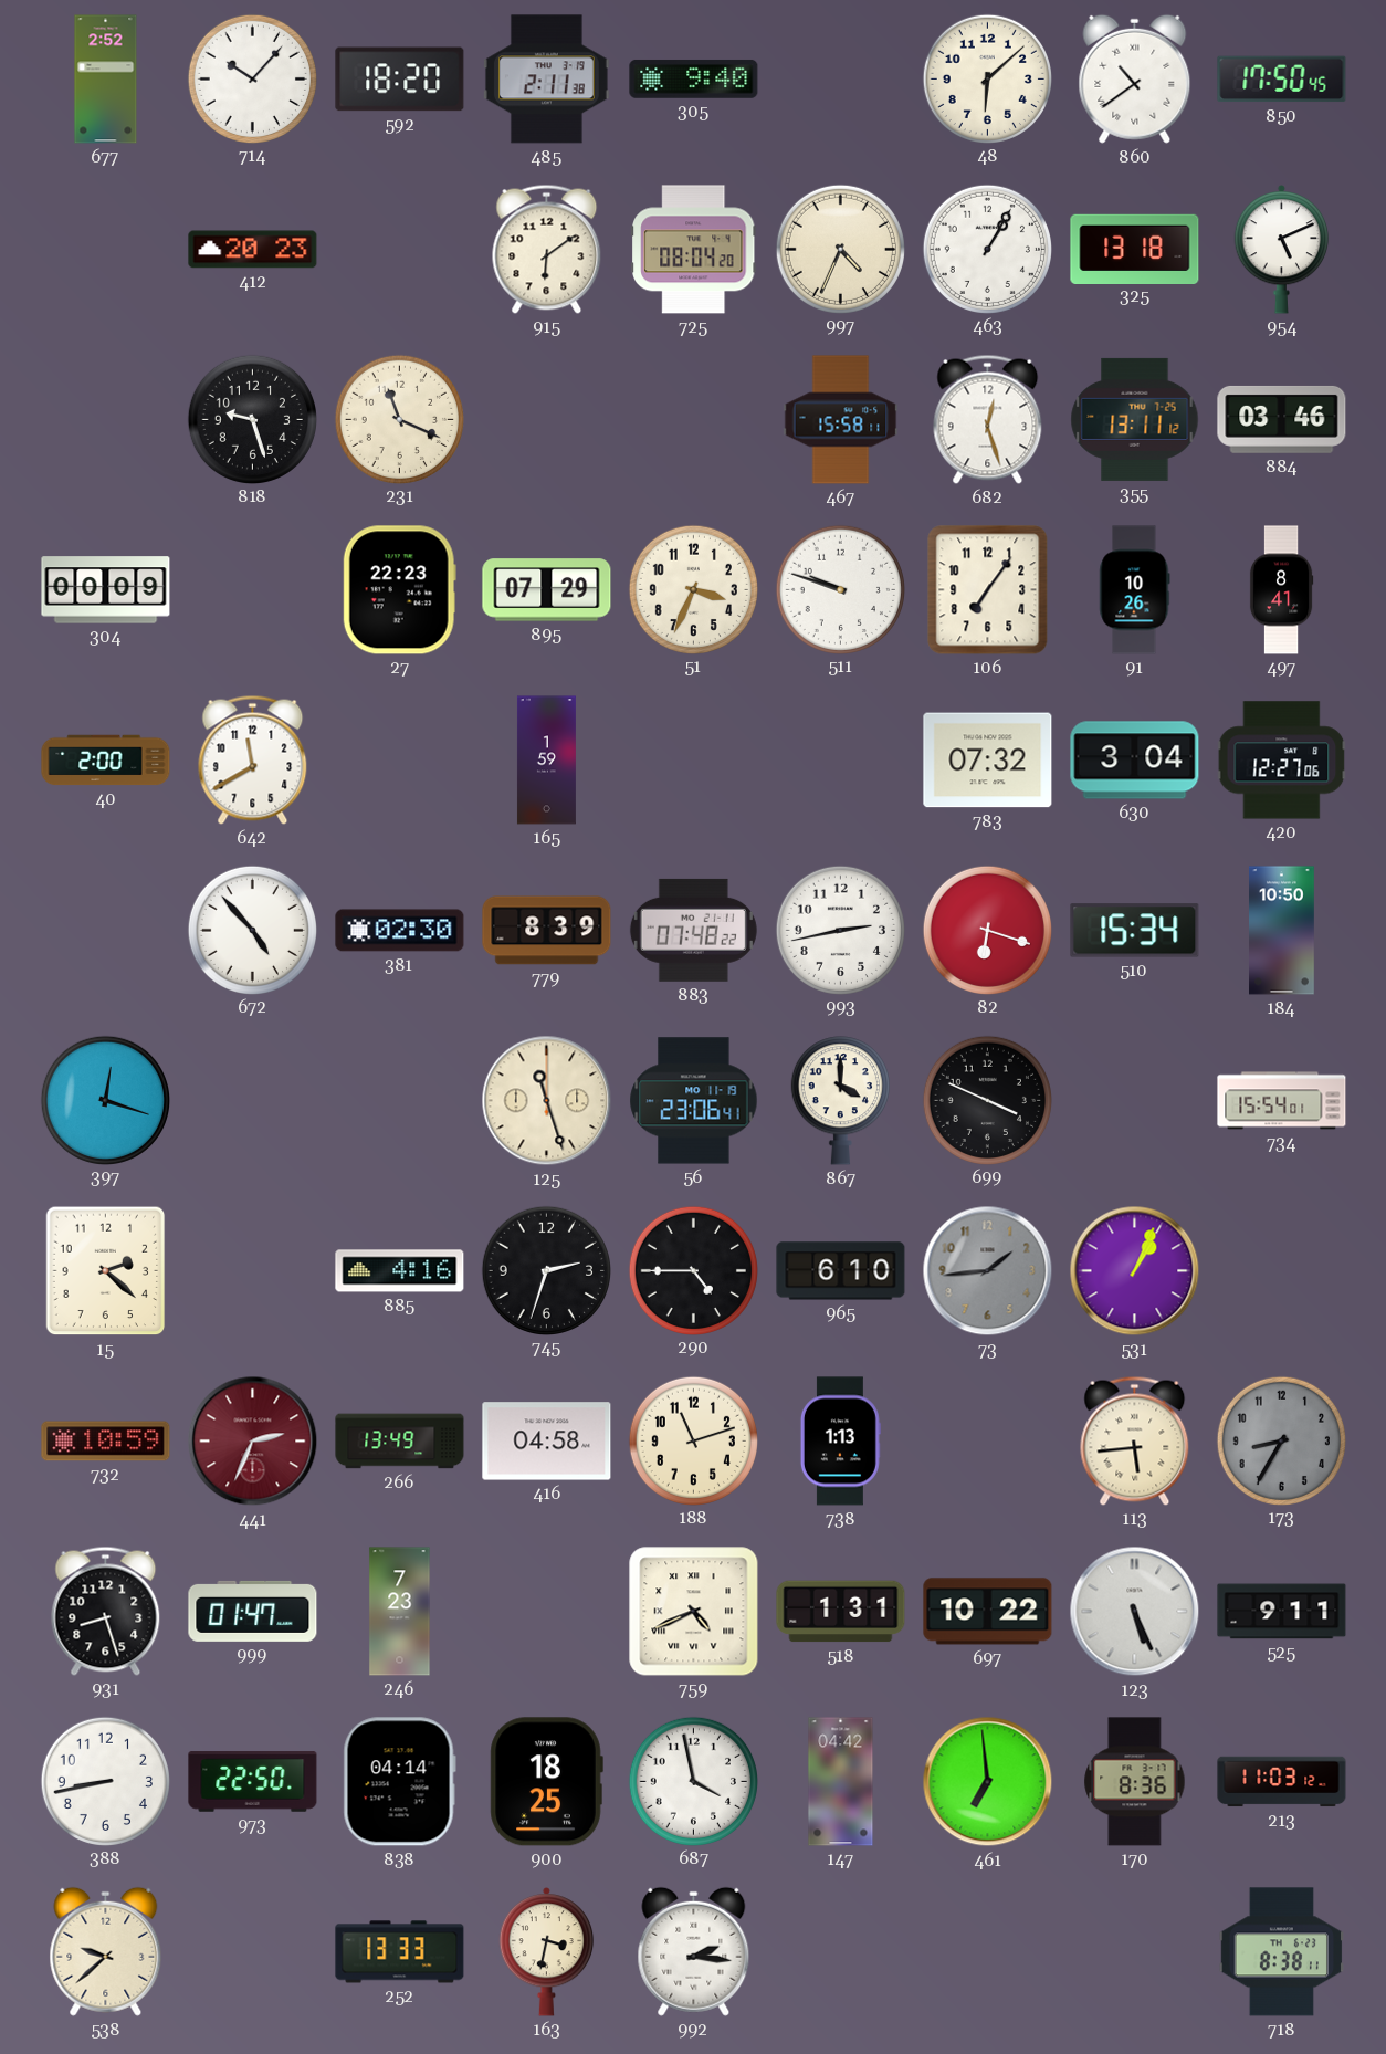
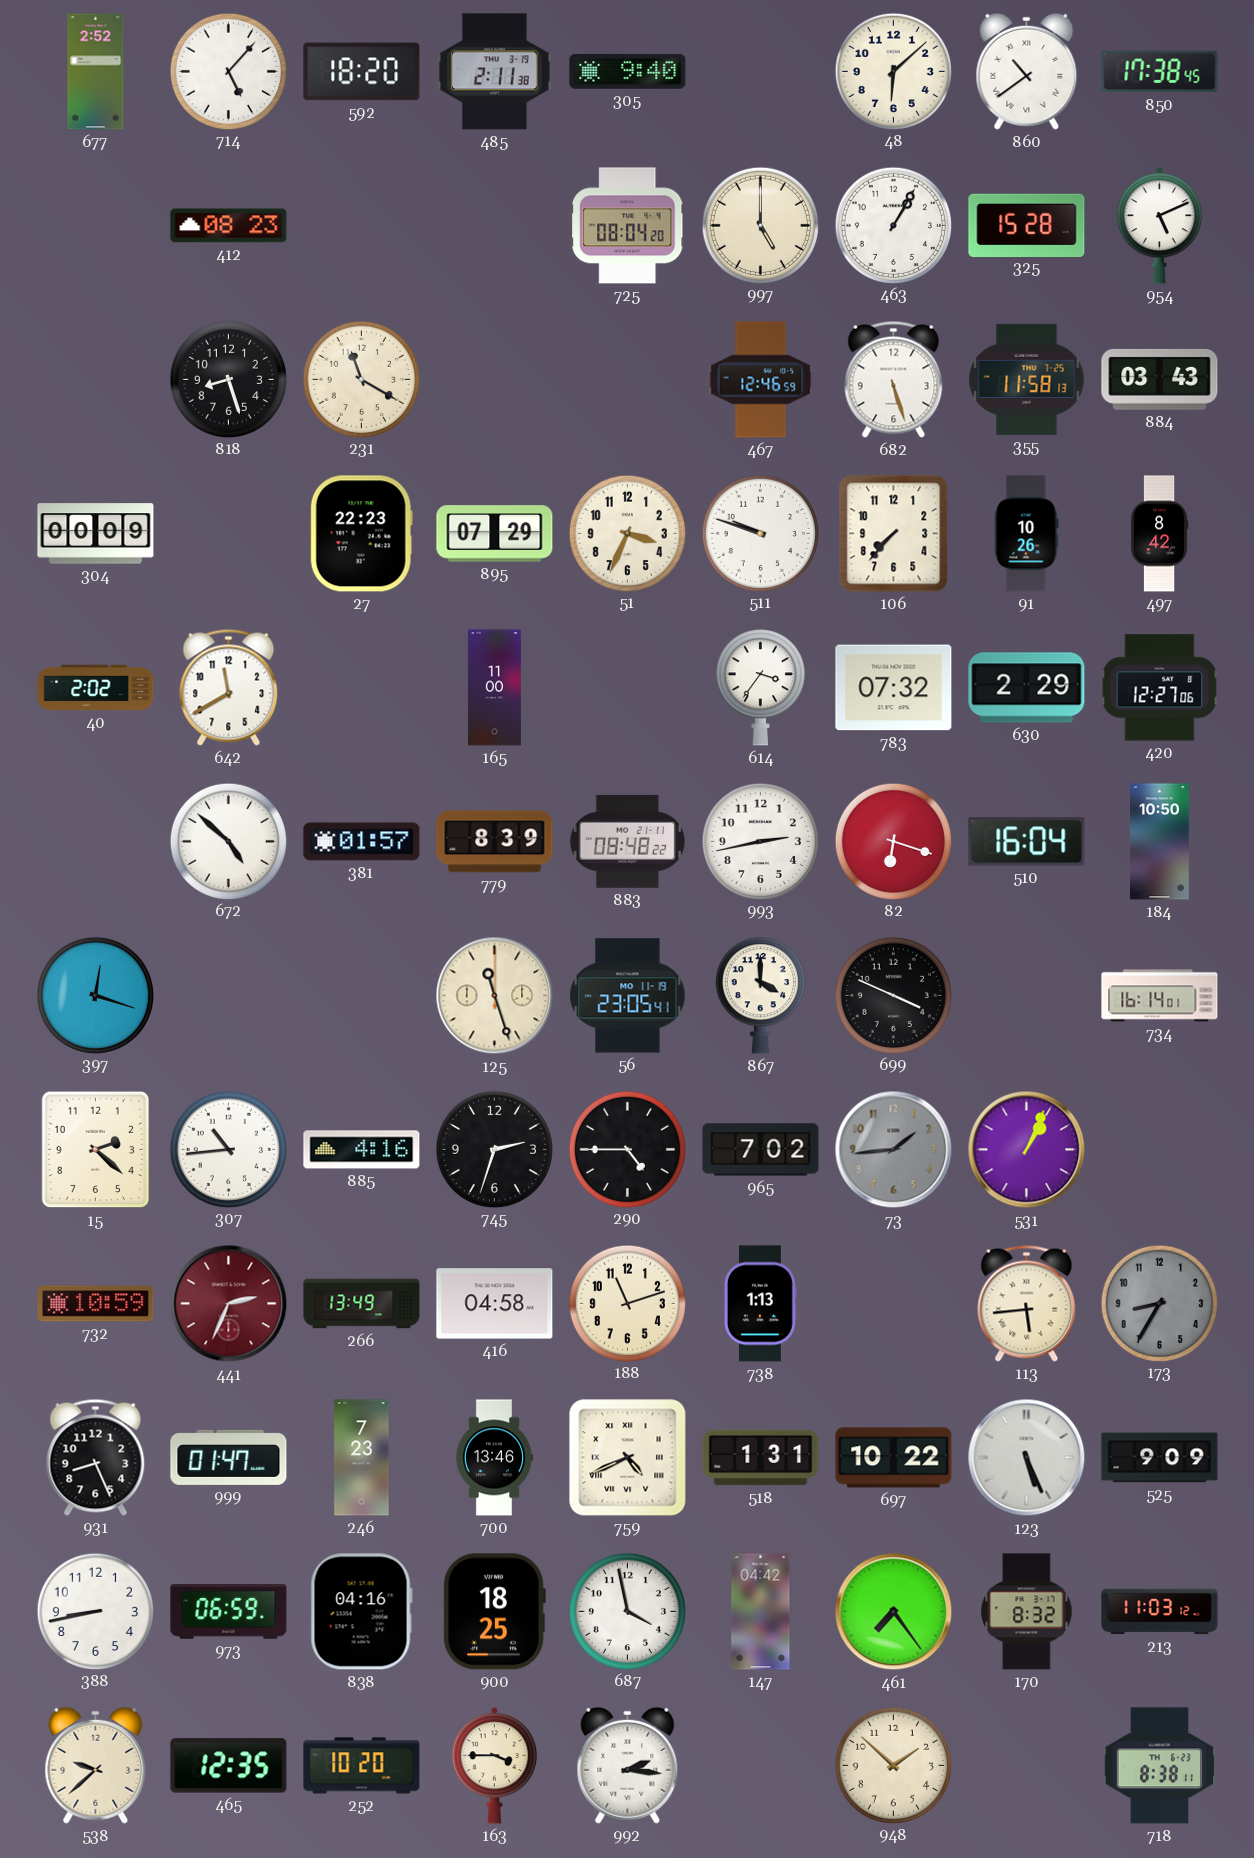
714: 10:07 -> 5:07 (228, 71)
850: 17:50 -> 17:38 (1160, 72)
412: 20:23 -> 08:23 (229, 226)
915: 6:09 -> none (547, 249)
997: 4:34 -> 5:00 (760, 225)
325: 13:18 -> 15:28 (1027, 225)
818: 9:27 -> 8:27 (228, 379)
231: 11:19 -> 11:20 (361, 379)
467: 15:58 -> 12:46 (761, 380)
682: 12:27 -> 5:27 (894, 379)
355: 13:11 -> 11:58 (1027, 379)
884: 03:46 -> 03:43 (1160, 379)
106: 7:06 -> 7:37 (894, 534)
497: 8:41 -> 8:42 (1159, 534)
40: 2:00 -> 2:02 (96, 688)
165: 1:59 -> 11:00 (494, 688)
614: none -> 3:36 (760, 688)
630: 3:04 -> 2:29 (1027, 688)
672: 4:53 -> 4:52 (228, 841)
381: 02:30 -> 01:57 (362, 842)
883: 07:48 -> 08:48 (627, 841)
510: 15:34 -> 16:04 (1027, 842)
56: 23:06 -> 23:05 (628, 996)
734: 15:54 -> 16:14 (1160, 996)
307: none -> 10:44 (228, 1149)
965: 6:10 -> 7:02 (761, 1150)
931: 8:27 -> 8:26 (96, 1457)
700: none -> 13:46 (494, 1458)
525: 9:11 -> 9:09 (1160, 1458)
973: 22:50 -> 06:59 (229, 1612)
838: 04:14 -> 04:16 (361, 1612)
461: 6:59 -> 7:24 (894, 1612)
170: 8:36 -> 8:32 (1027, 1612)
465: none -> 12:35 (229, 1766)
252: 13:33 -> 10:20 (362, 1766)
163: 3:32 -> 3:45 (495, 1766)
948: none -> 1:52 (893, 1765)
